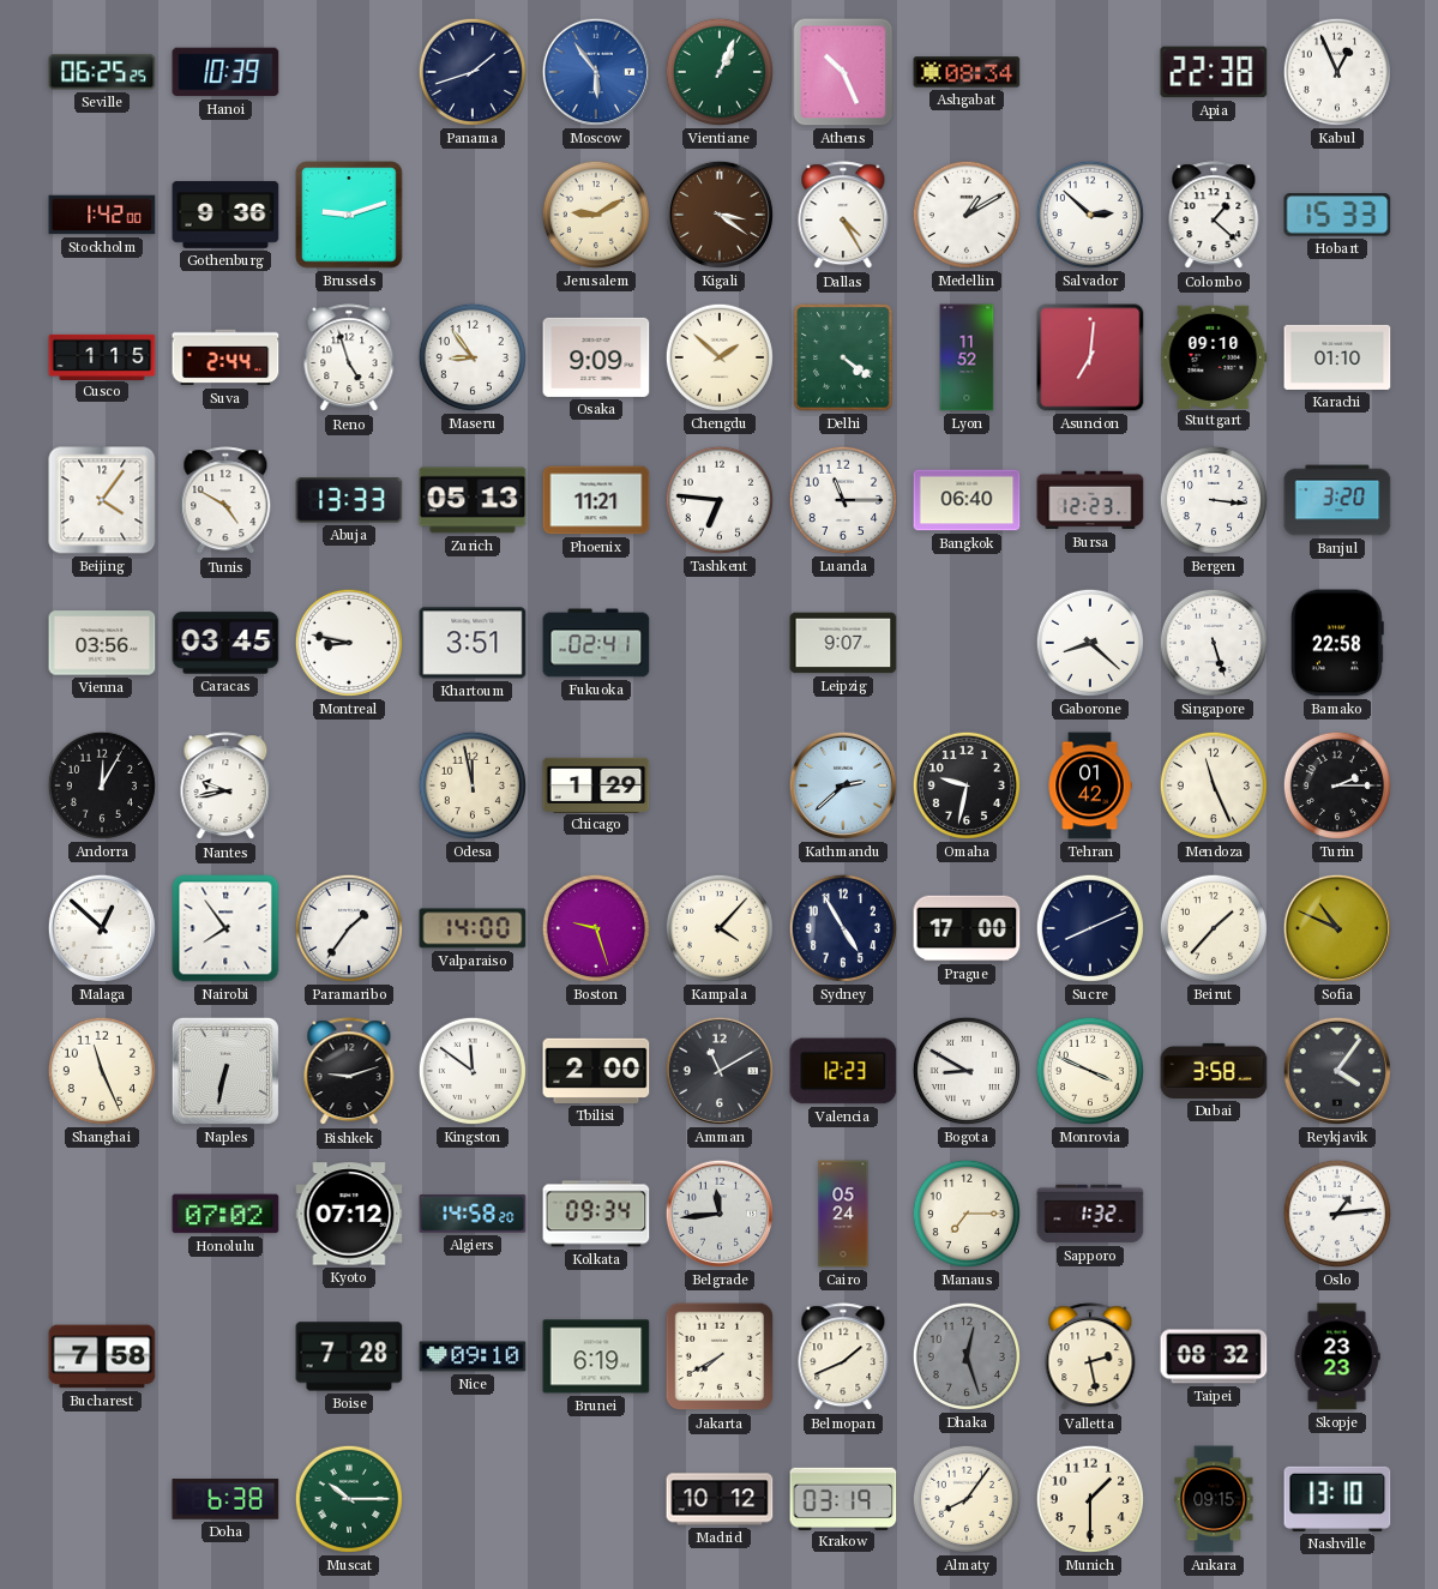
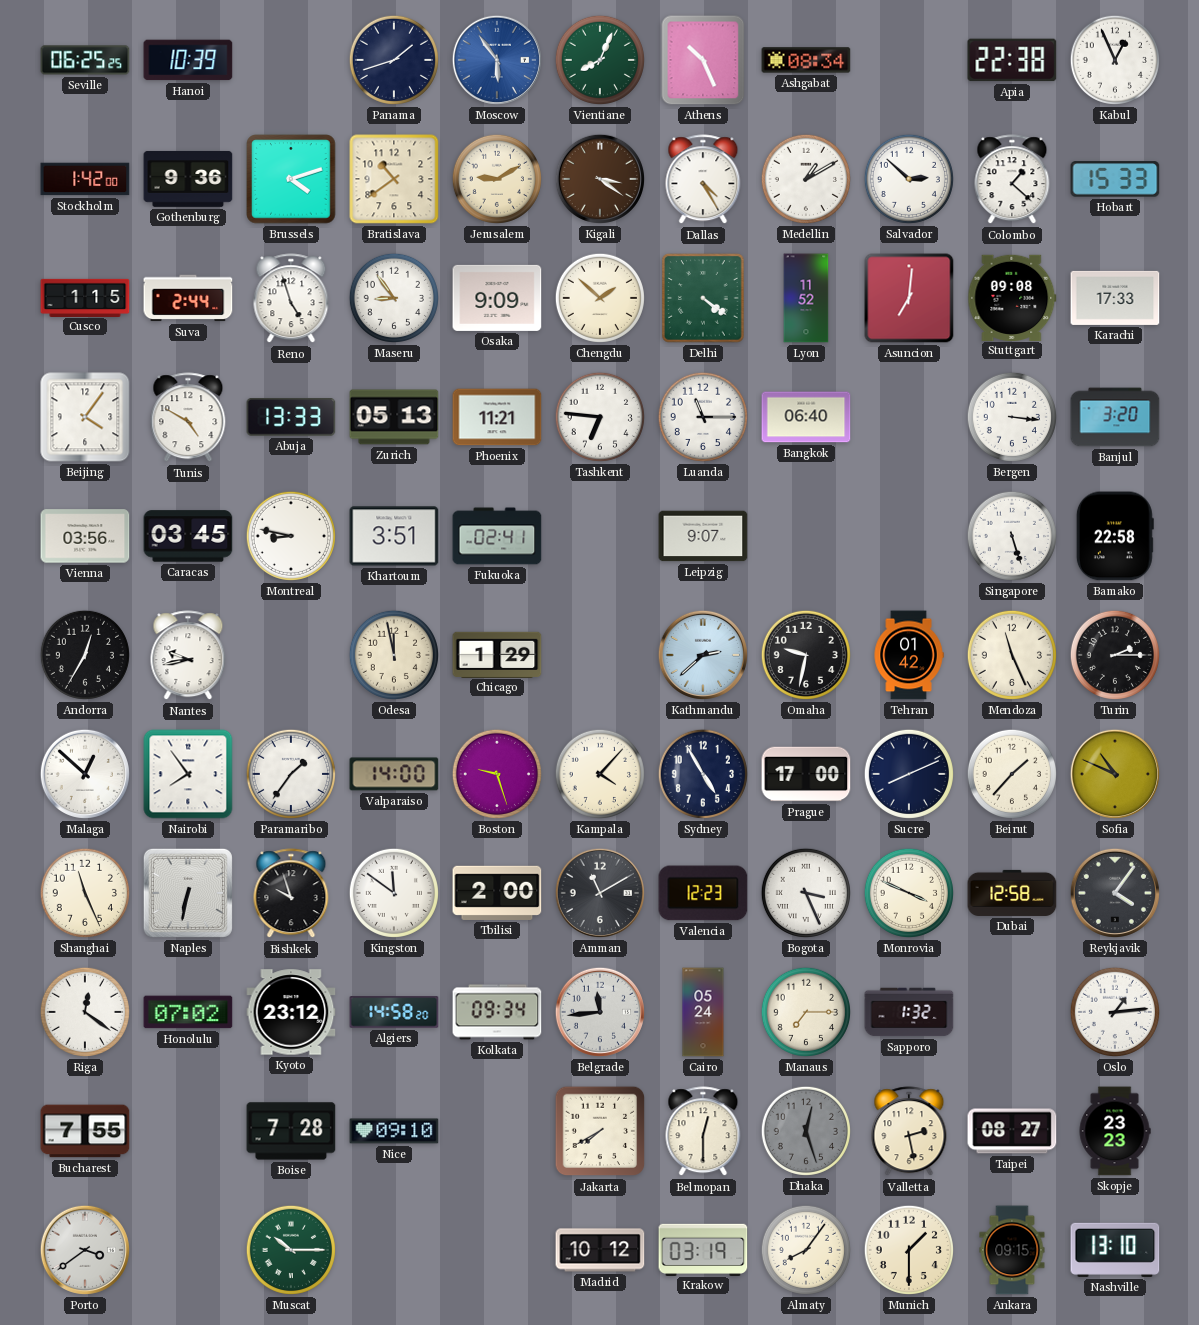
Vientiane: 1:04 -> 8:04 (600, 60)
Brussels: 9:12 -> 4:12 (291, 179)
Bratislava: none -> 10:39 (394, 179)
Stuttgart: 09:10 -> 09:08 (1012, 297)
Karachi: 01:10 -> 17:33 (1115, 298)
Bursa: 12:23 -> none (1090, 500)
Gaborone: 8:22 -> none (1090, 643)
Andorra: 12:05 -> 12:35 (85, 655)
Bishkek: 9:12 -> 9:57 (291, 894)
Bogota: 8:50 -> 3:26 (806, 893)
Dubai: 3:58 -> 12:58 (1012, 893)
Riga: none -> 12:21 (85, 1012)
Kyoto: 07:12 -> 23:12 (291, 1012)
Bucharest: 7:58 -> 7:55 (85, 1131)
Brunei: 6:19 -> none (596, 1356)
Belmopan: 1:41 -> 12:30 (703, 1132)
Taipei: 08:32 -> 08:27 (1012, 1131)
Porto: none -> 3:39 (85, 1250)
Doha: 6:38 -> none (225, 1499)
